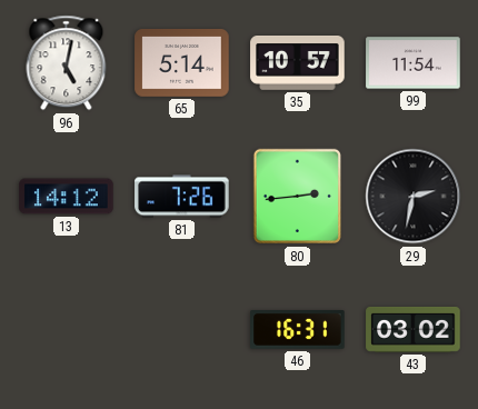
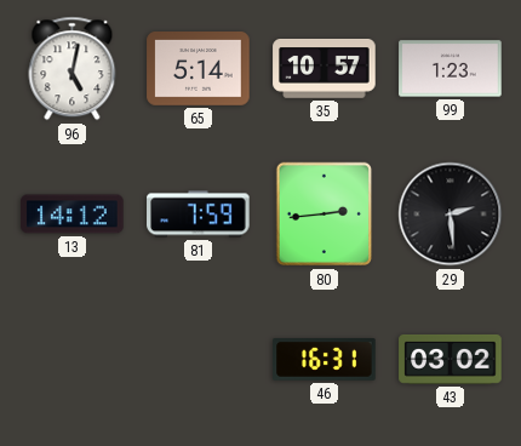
99: 11:54 -> 1:23 (451, 69)
81: 7:26 -> 7:59 (199, 215)
29: 2:32 -> 2:29 (451, 215)
